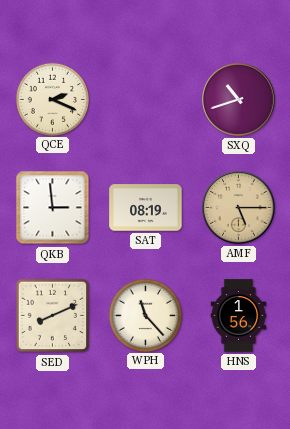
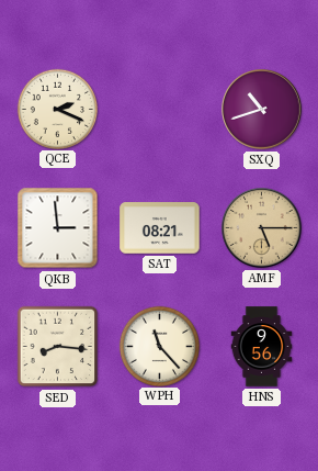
SAT: 08:19 -> 08:21 (160, 228)
SED: 8:11 -> 8:16 (58, 347)
HNS: 1:56 -> 9:56 (262, 347)
